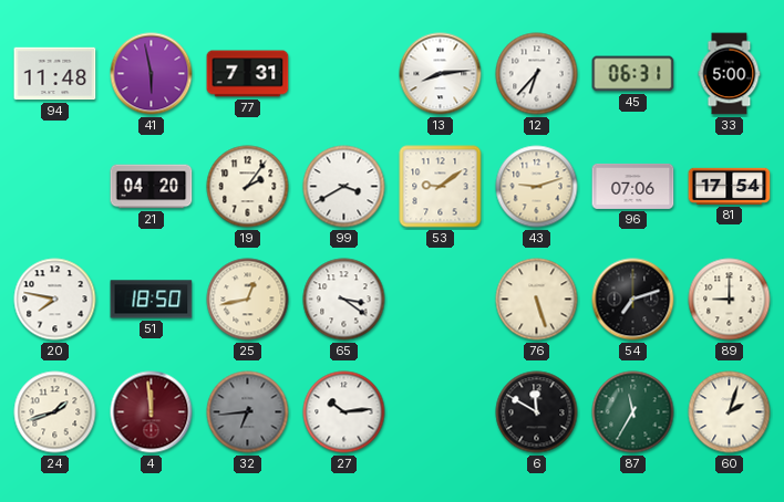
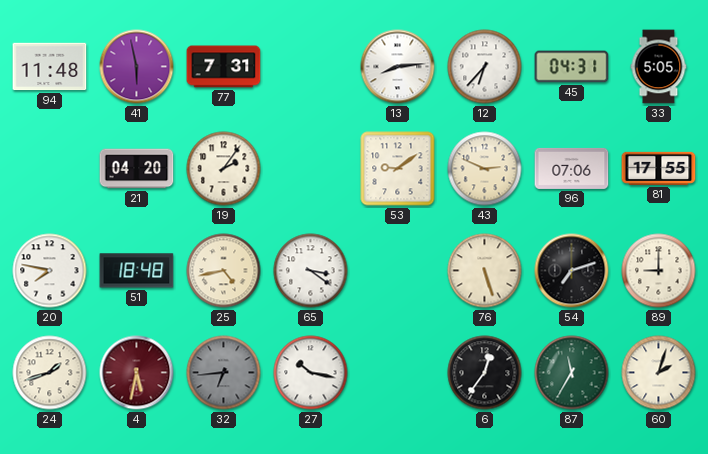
45: 06:31 -> 04:31 (572, 67)
33: 5:00 -> 5:05 (659, 67)
99: 3:40 -> none (344, 187)
43: 9:12 -> 2:49 (485, 169)
81: 17:54 -> 17:55 (659, 168)
51: 18:50 -> 18:48 (137, 271)
25: 12:43 -> 4:43 (224, 271)
4: 11:59 -> 5:32 (137, 373)
27: 10:14 -> 10:17 (311, 373)
6: 11:50 -> 12:36 (485, 373)
